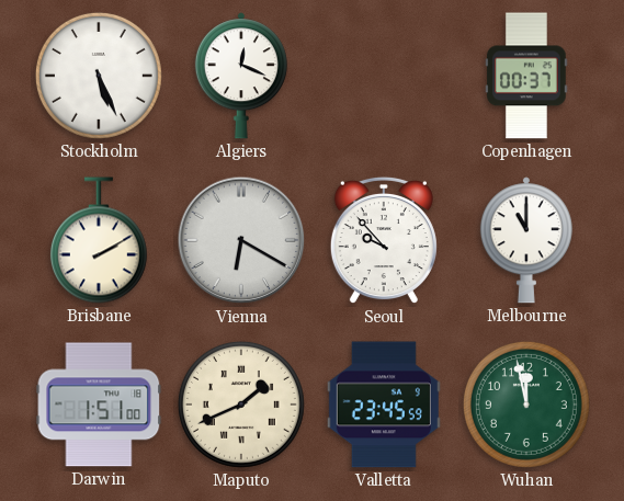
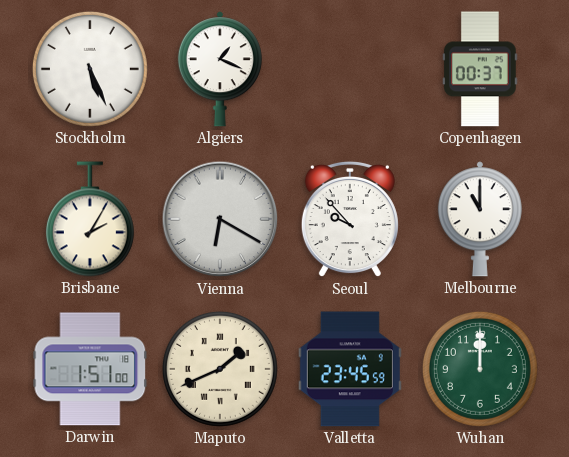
Algiers: 12:19 -> 1:19 (220, 69)
Brisbane: 2:10 -> 2:05 (90, 219)
Wuhan: 11:58 -> 12:00 (480, 369)
